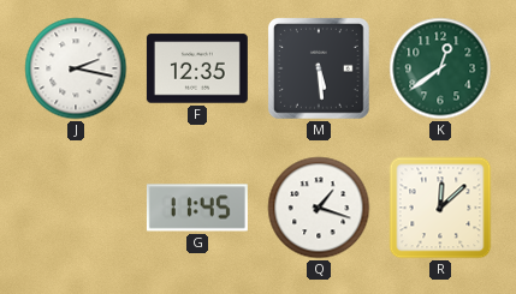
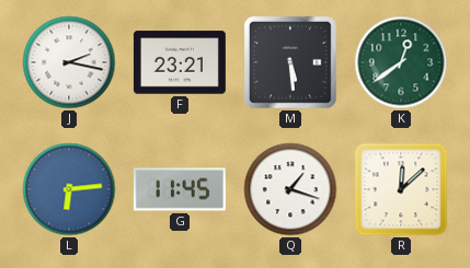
F: 12:35 -> 23:21 (180, 62)
L: none -> 6:14 (69, 189)
